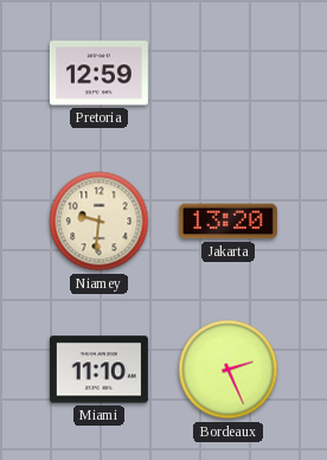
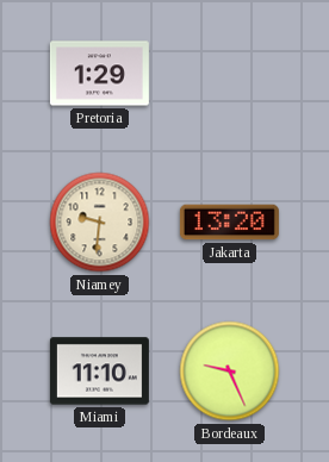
Pretoria: 12:59 -> 1:29 (99, 74)
Bordeaux: 2:26 -> 9:26 (230, 372)
